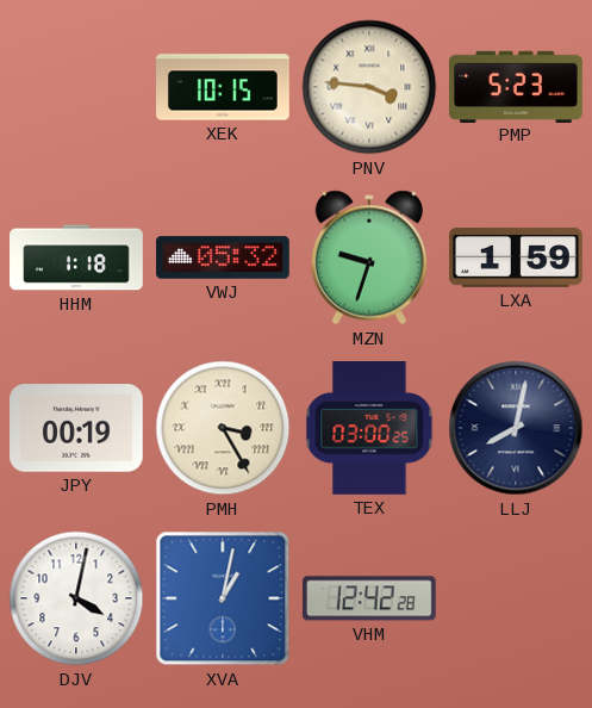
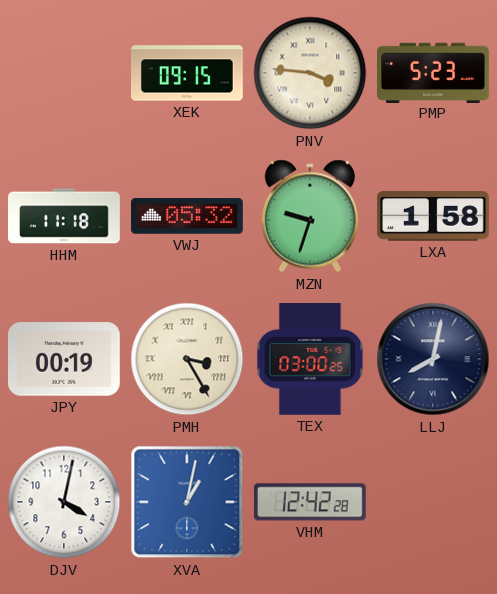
XEK: 10:15 -> 09:15 (188, 73)
HHM: 1:18 -> 11:18 (64, 216)
LXA: 1:59 -> 1:58 (434, 216)
